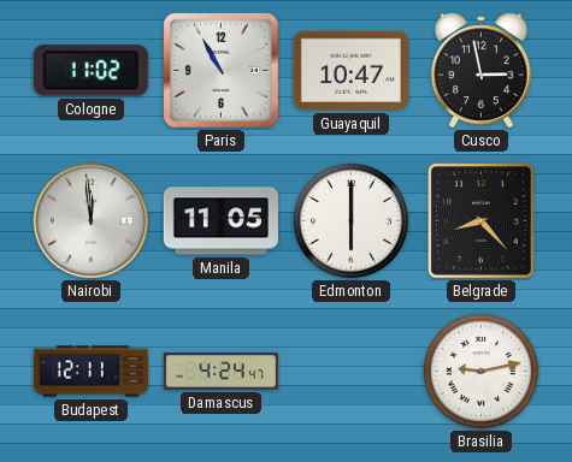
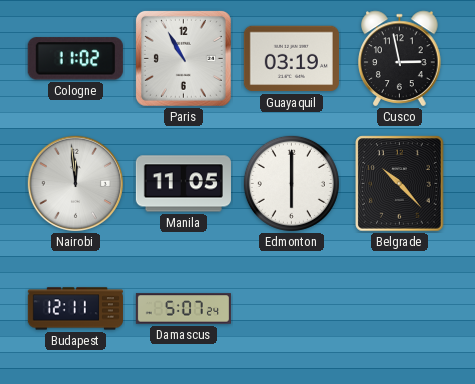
Guayaquil: 10:47 -> 03:19 (291, 59)
Belgrade: 8:23 -> 10:23 (400, 184)
Damascus: 4:24 -> 5:07 (183, 309)
Brasilia: 9:13 -> none (480, 371)
